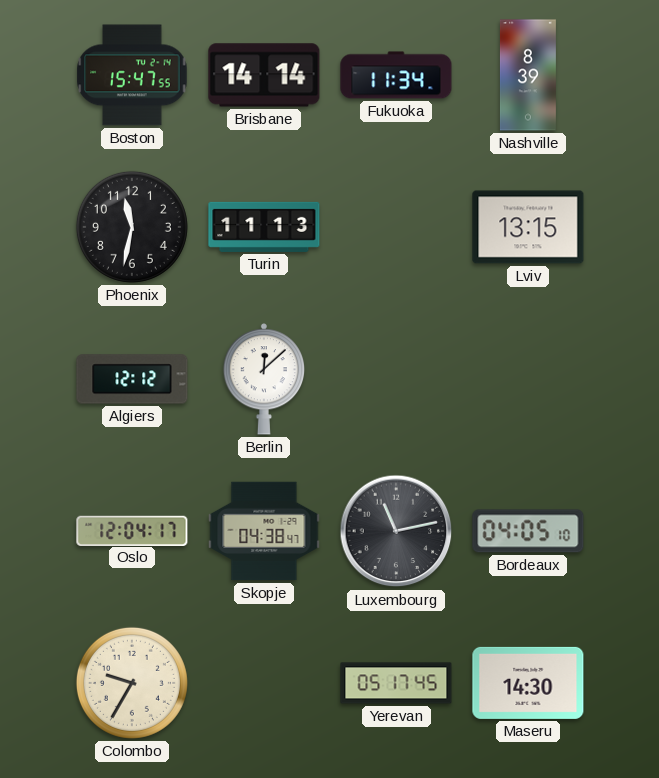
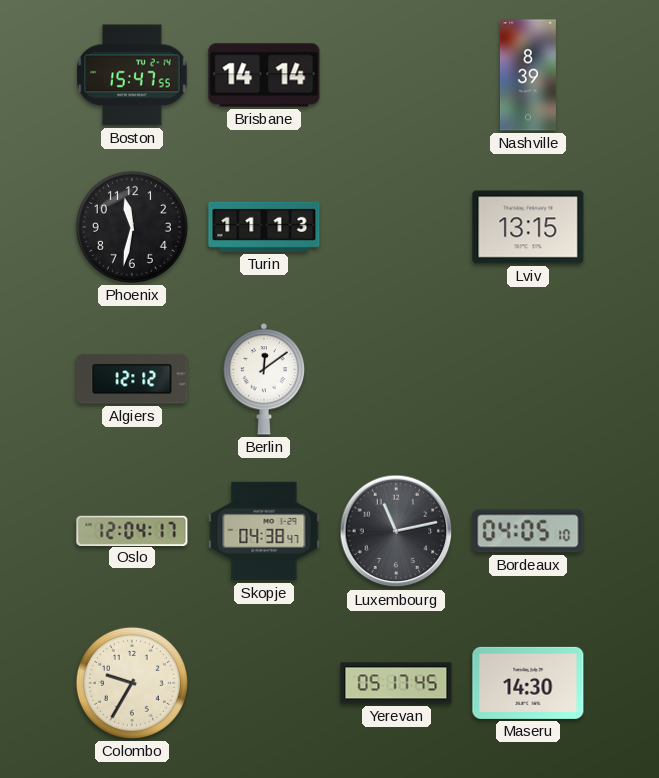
Fukuoka: 11:34 -> none (396, 75)
Berlin: 12:08 -> 12:09 (264, 379)
